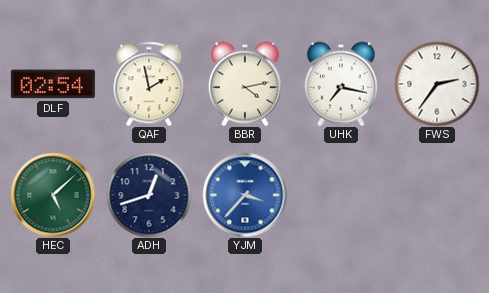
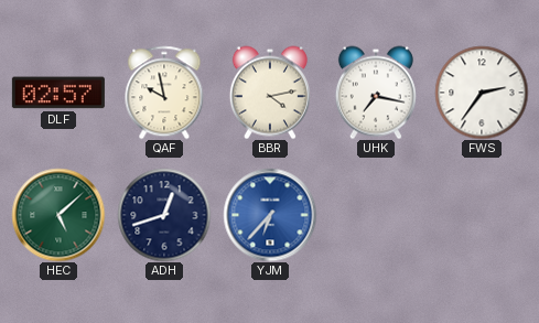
DLF: 02:54 -> 02:57 (58, 93)
QAF: 1:58 -> 9:58 (164, 93)
YJM: 3:37 -> 6:37 (270, 215)
